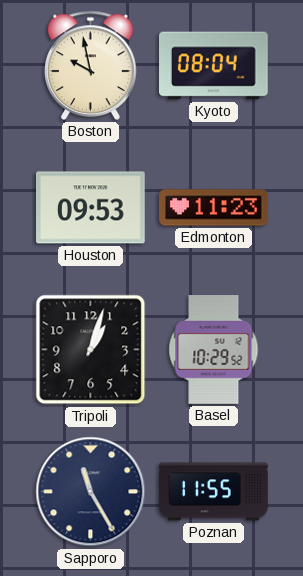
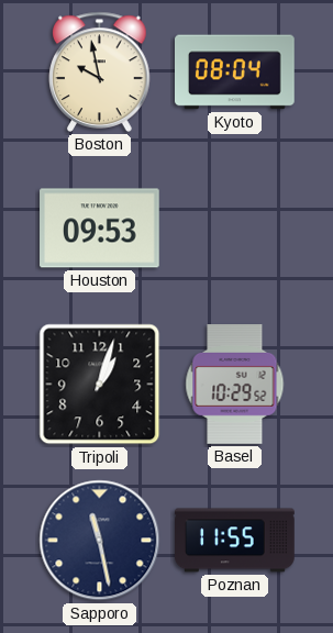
Edmonton: 11:23 -> none (214, 208)
Sapporo: 11:25 -> 11:28 (100, 541)
